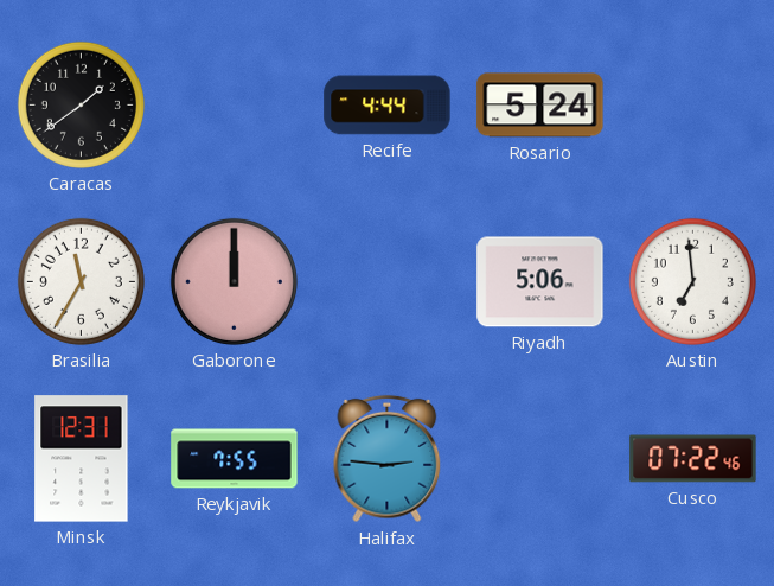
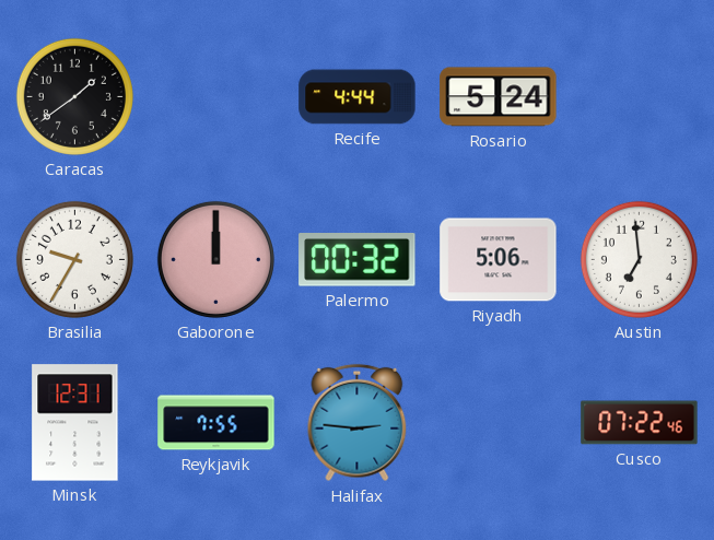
Brasilia: 11:35 -> 9:35 (74, 259)
Palermo: none -> 00:32 (358, 260)
